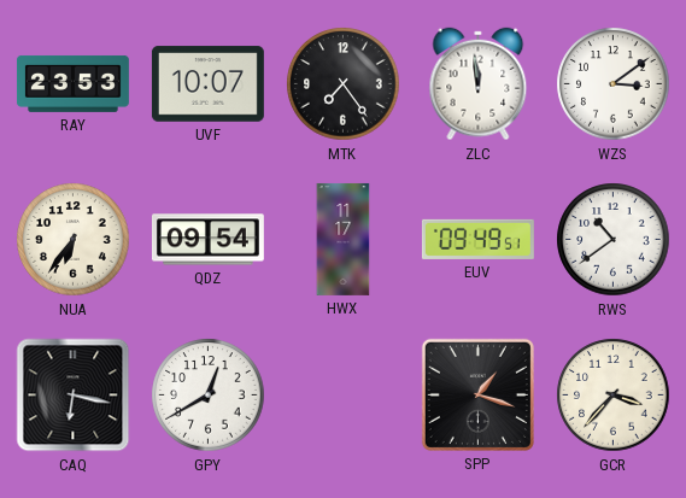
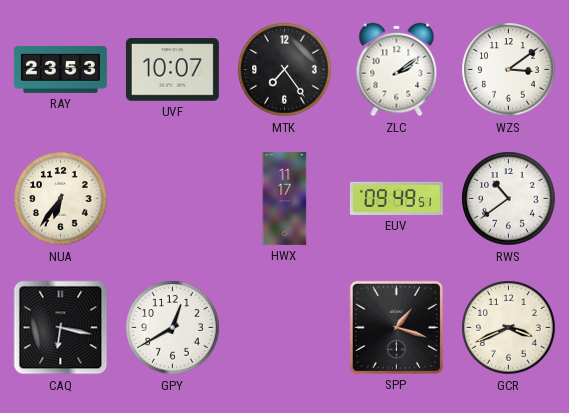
ZLC: 11:59 -> 2:09 (397, 70)
QDZ: 09:54 -> none (207, 240)
GCR: 3:37 -> 3:41 (509, 328)
